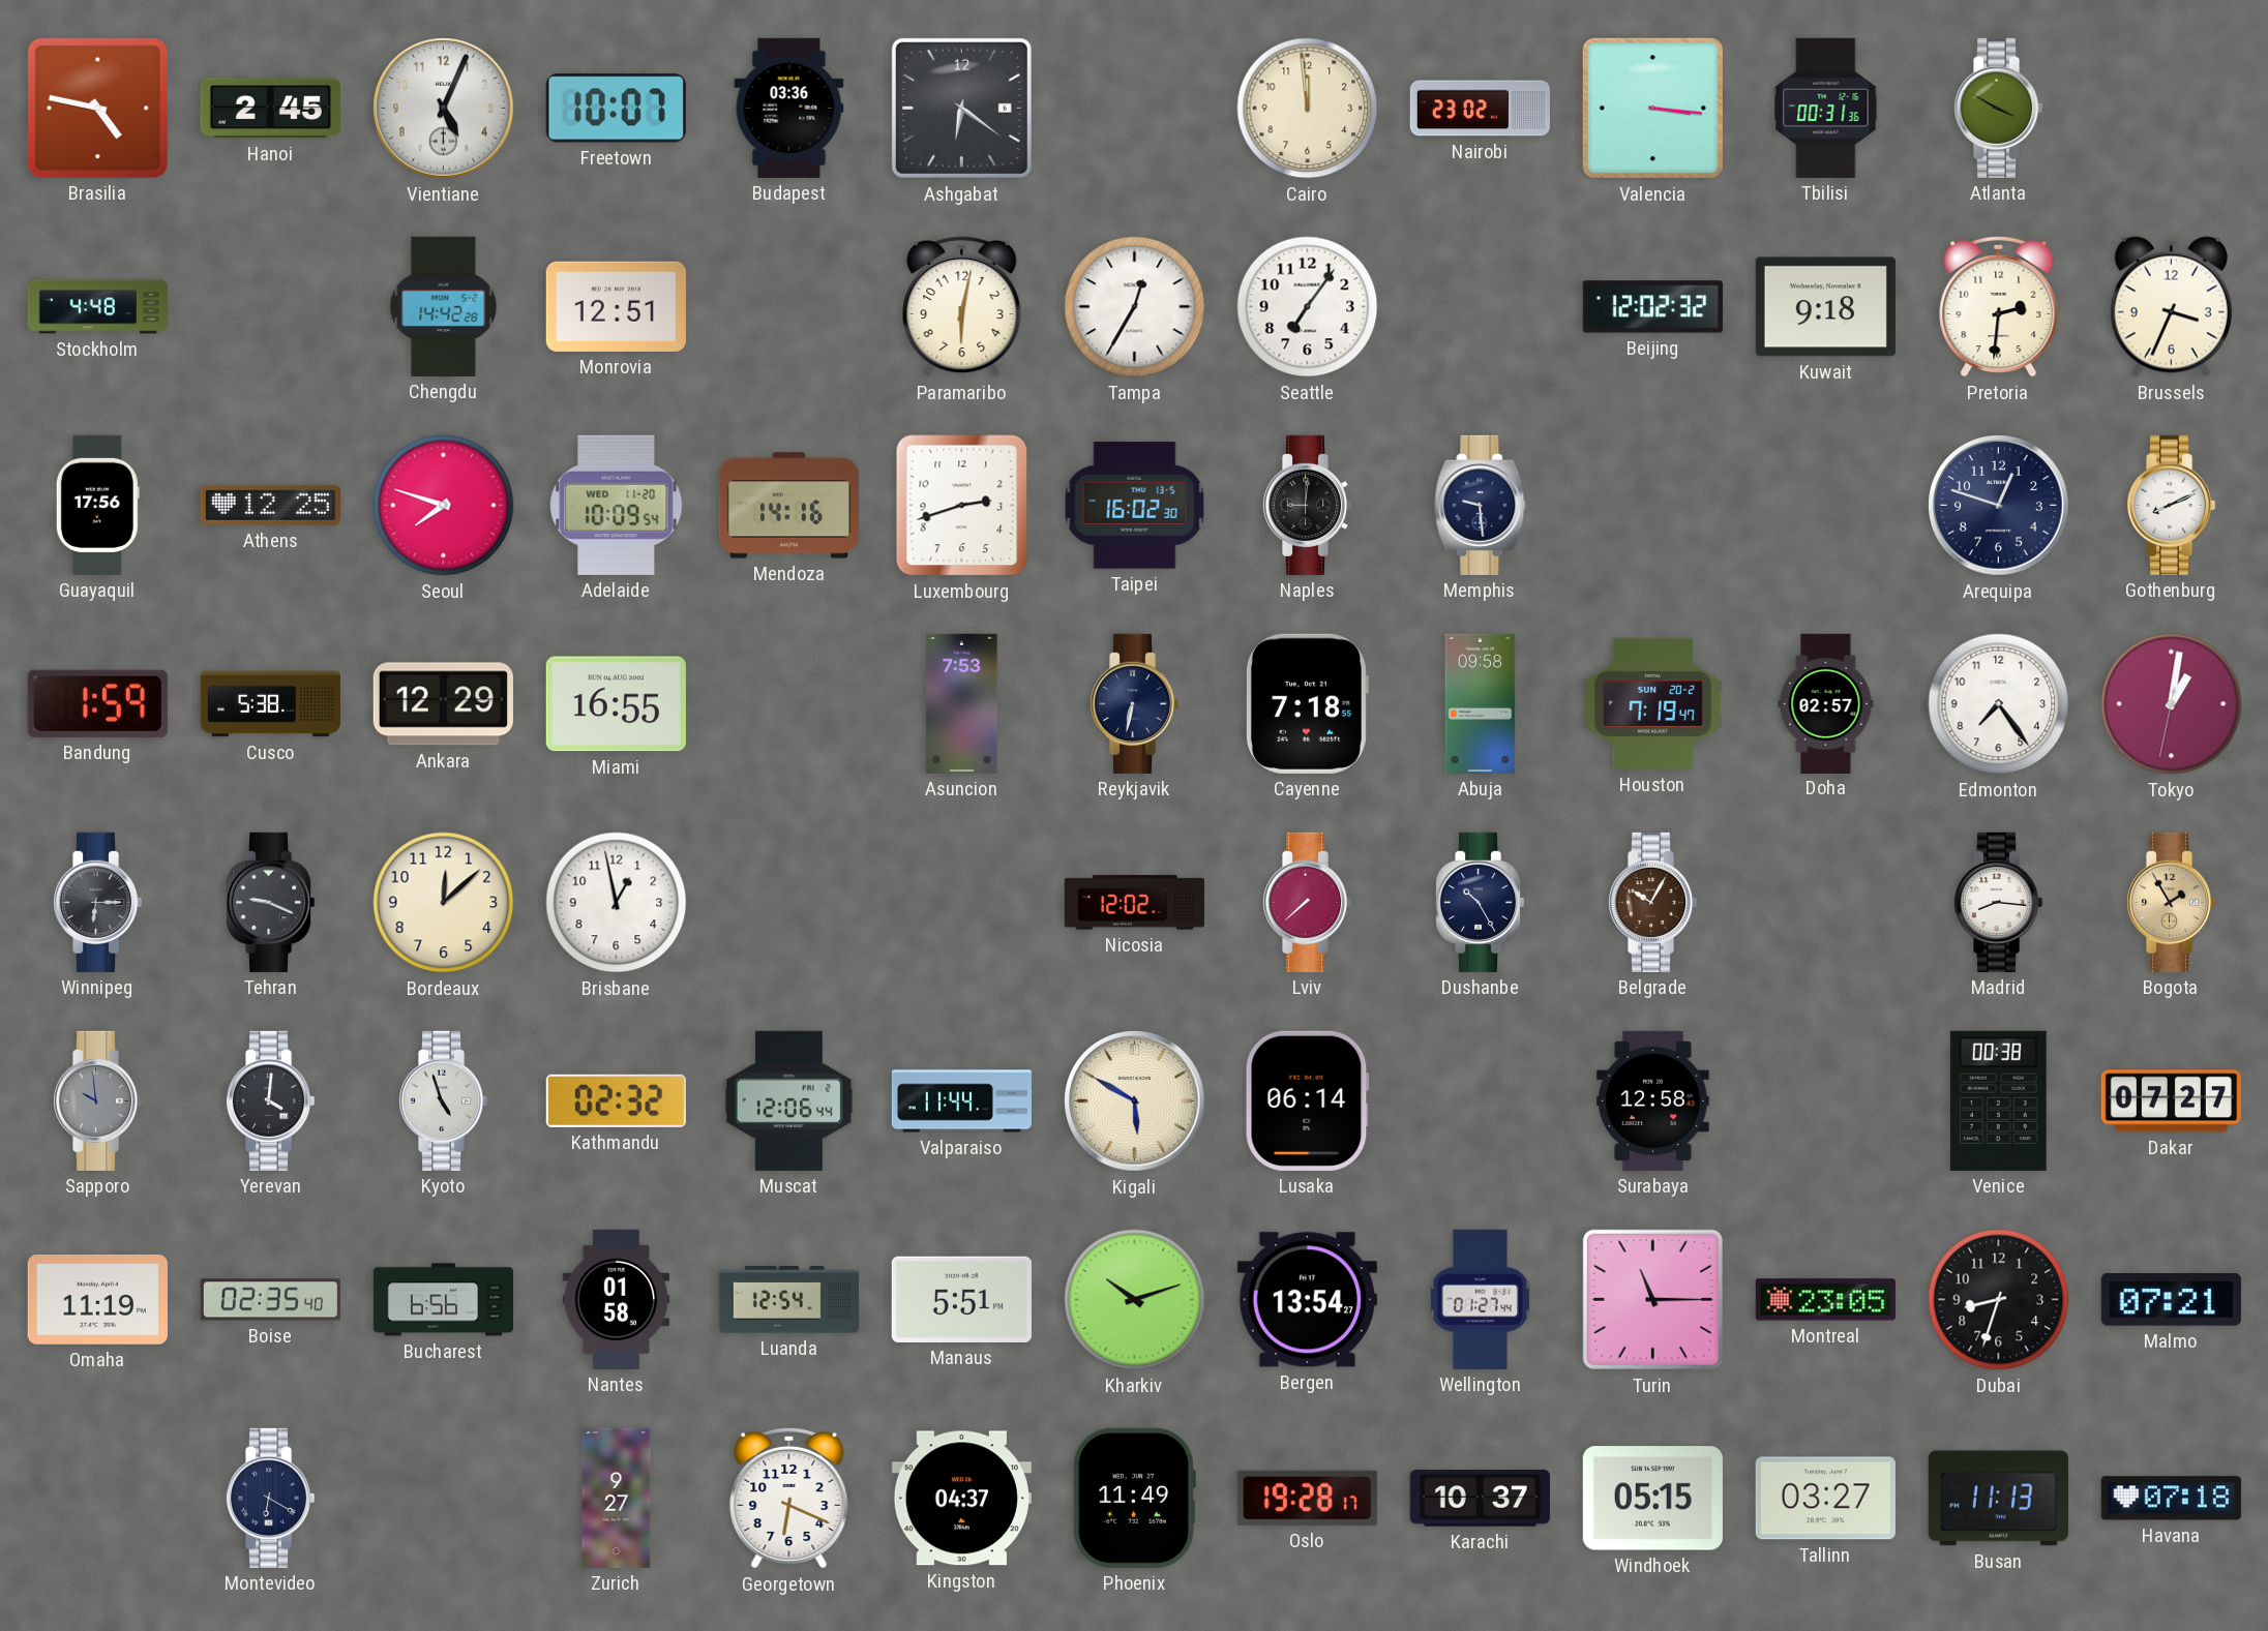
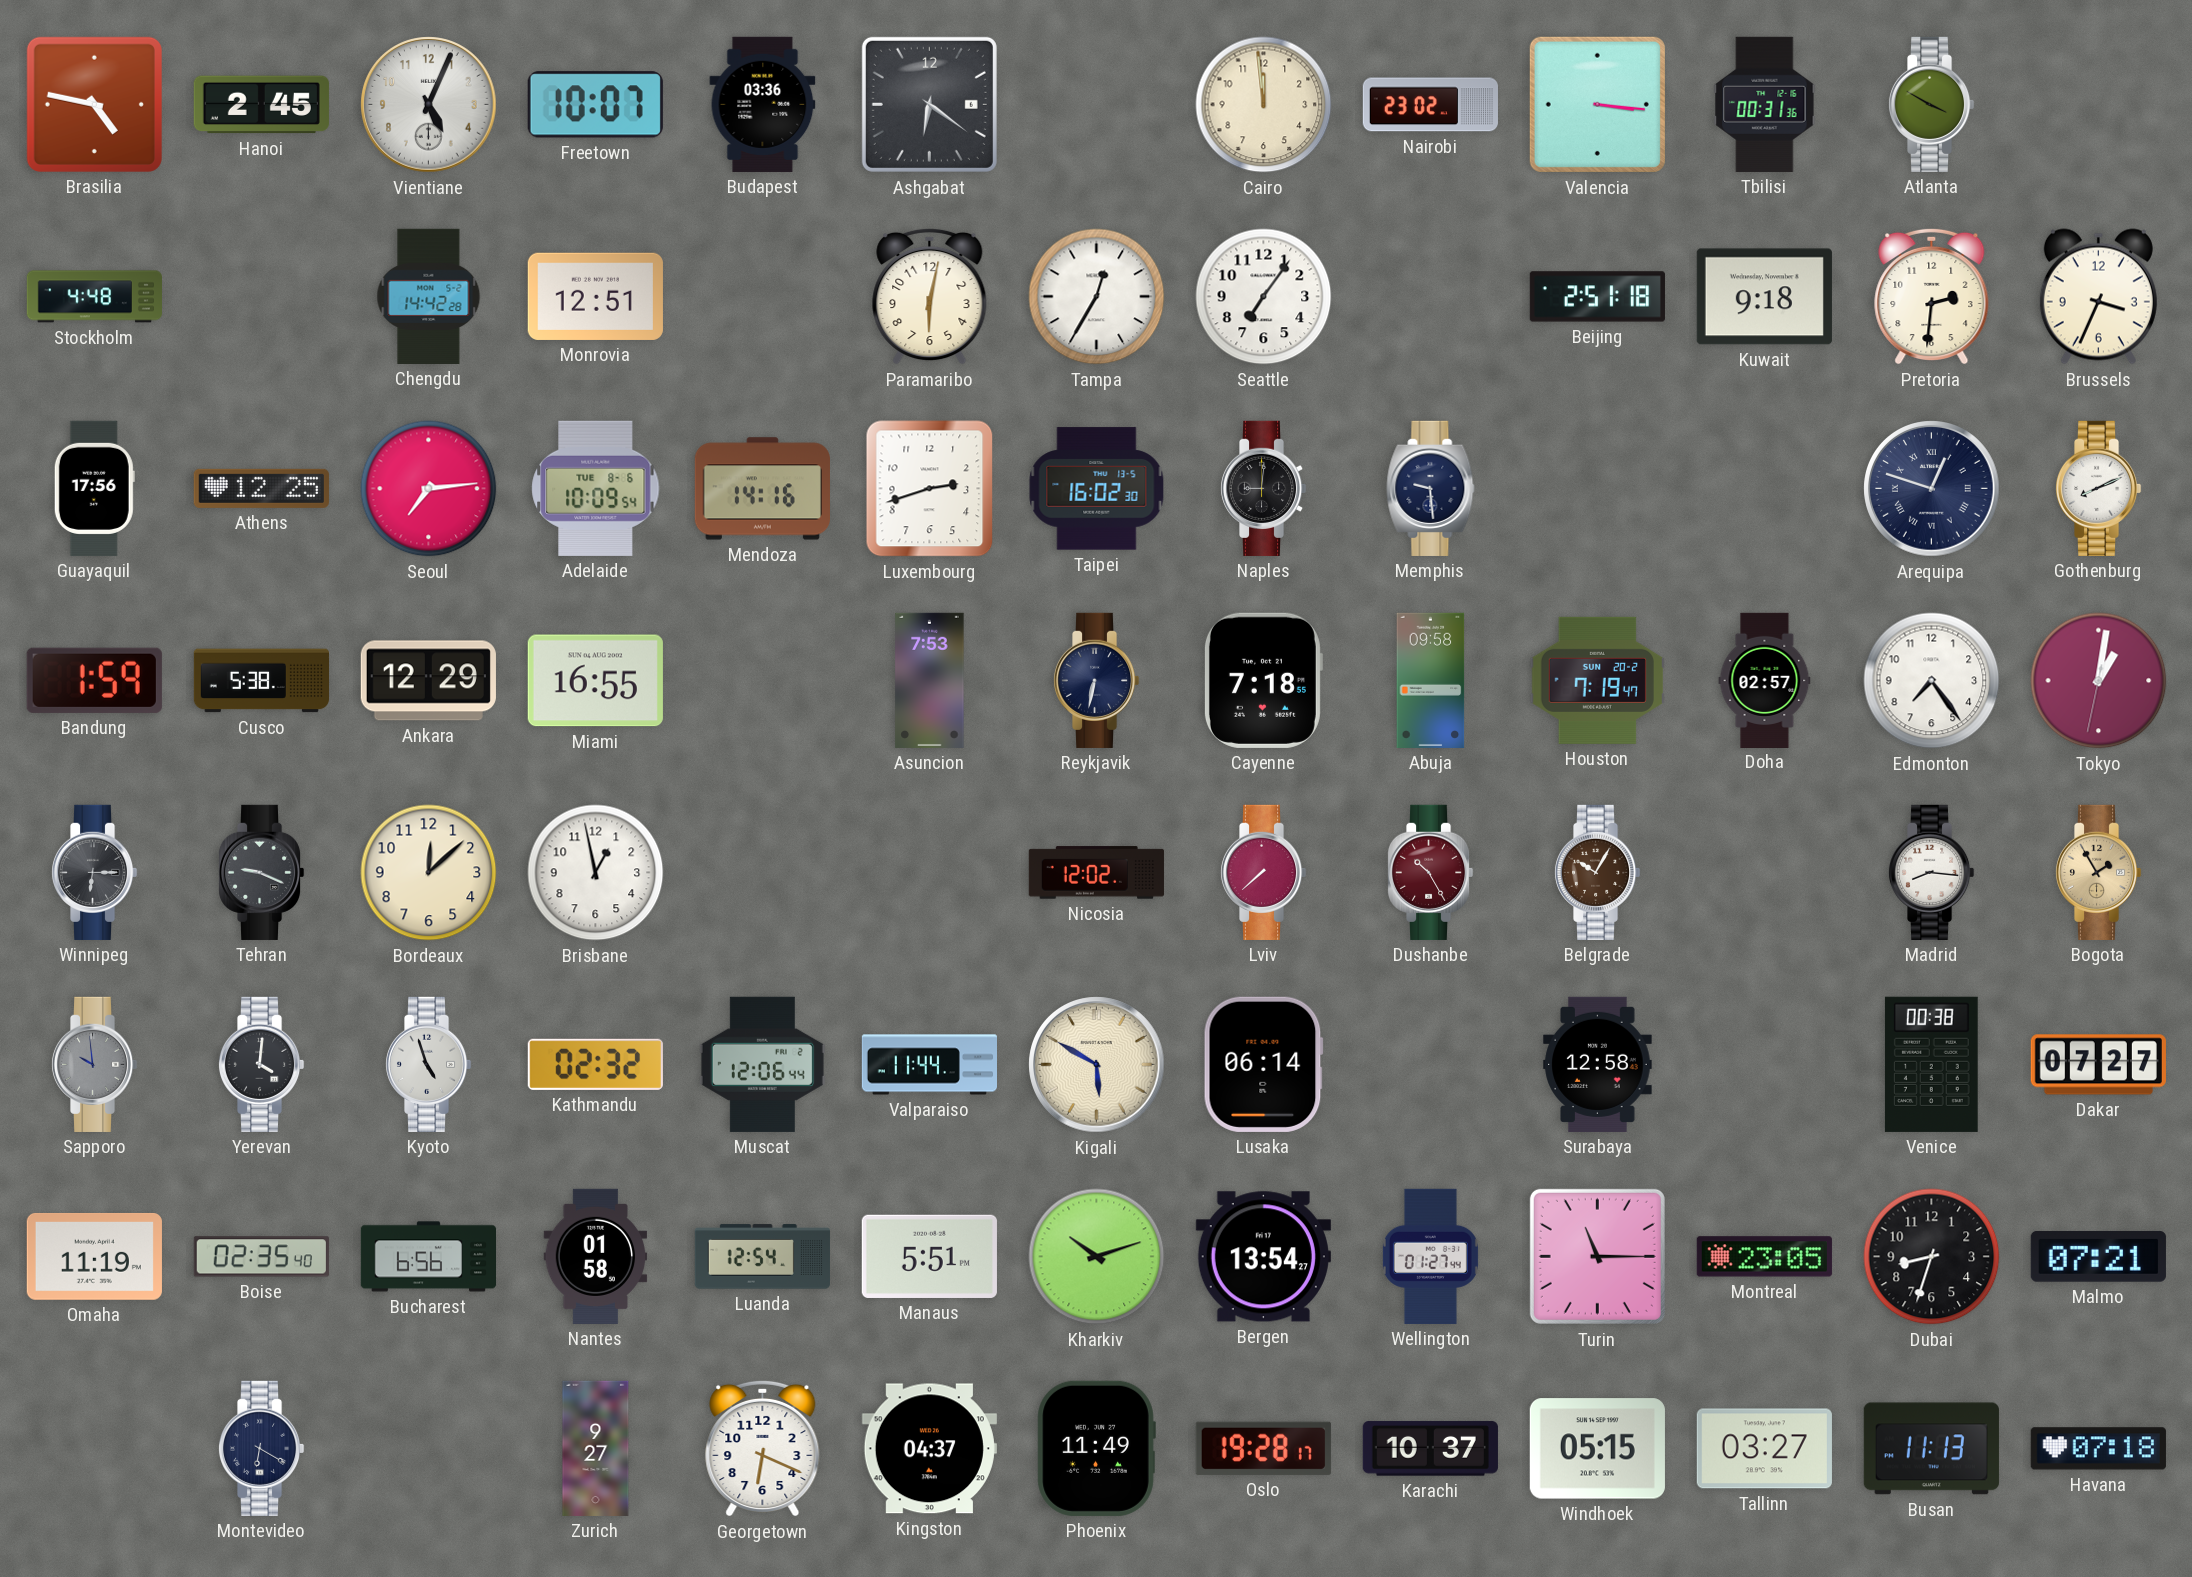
Beijing: 12:02 -> 2:51 (1597, 297)
Seoul: 7:48 -> 7:14 (429, 489)
Adelaide date: WED 11-20 -> TUE 8-6 (596, 488)
Arequipa numerals: Arabic -> Roman (1932, 489)
Dushanbe dial: navy -> burgundy (1430, 872)
